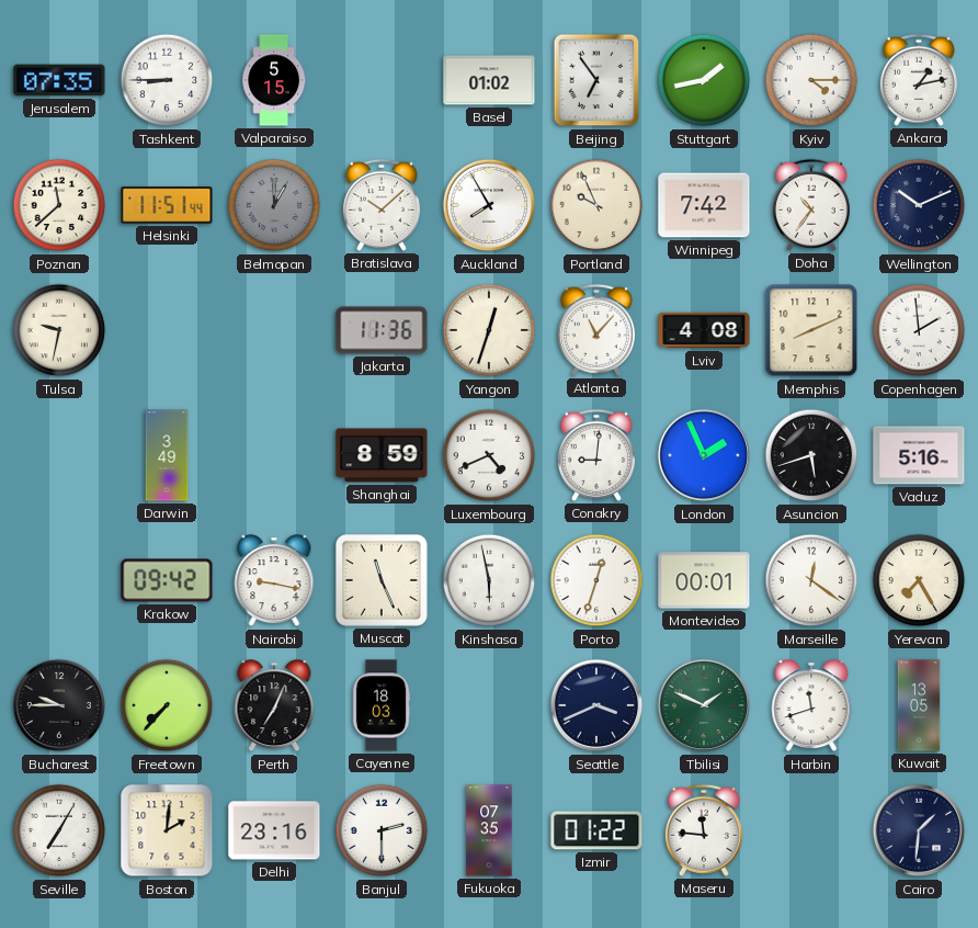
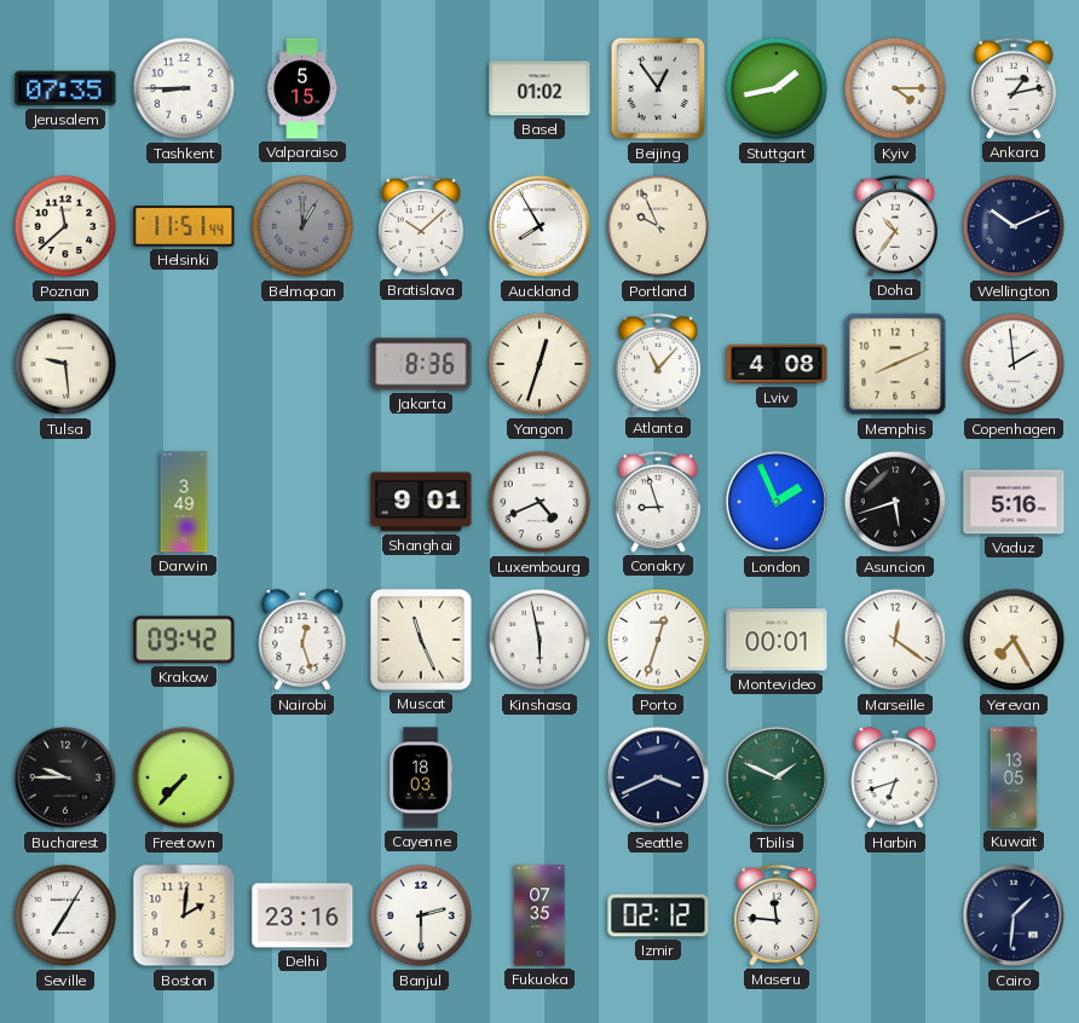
Beijing: 6:54 -> 12:54 (658, 88)
Winnipeg: 7:42 -> none (704, 205)
Tulsa: 9:32 -> 9:29 (65, 364)
Jakarta: 11:36 -> 8:36 (421, 364)
Shanghai: 8:59 -> 9:01 (421, 502)
Conakry: 9:01 -> 8:57 (658, 502)
Nairobi: 9:17 -> 12:27 (302, 641)
Perth: 7:04 -> none (274, 706)
Harbin: 11:42 -> 6:42 (895, 779)
Izmir: 01:22 -> 02:12 (658, 915)
